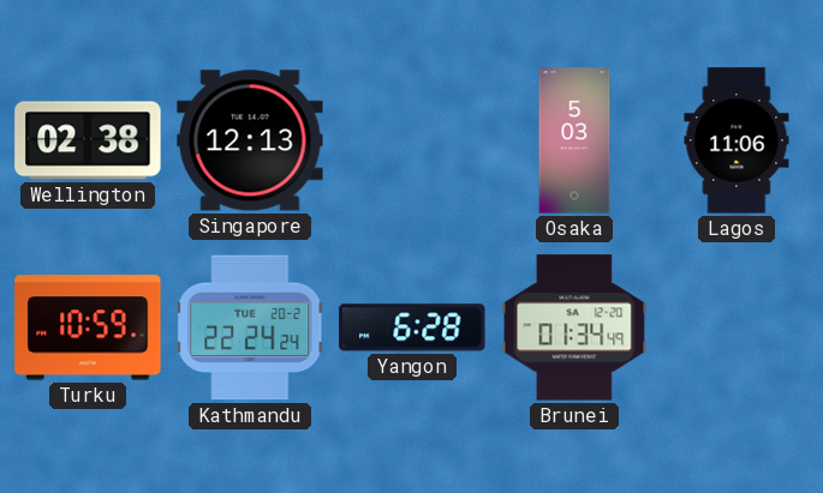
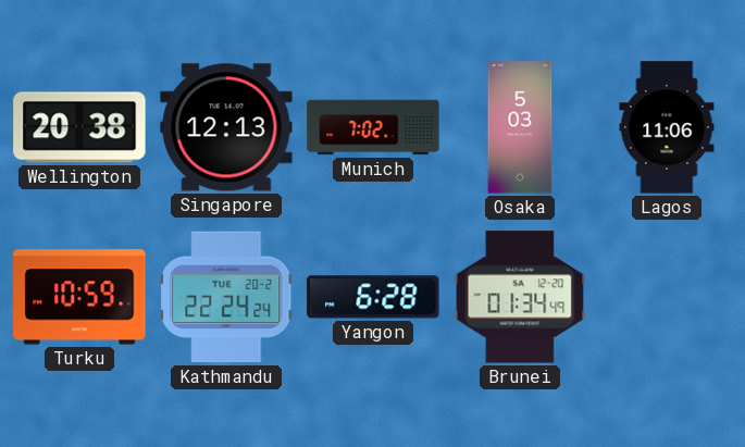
Wellington: 02:38 -> 20:38 (79, 127)
Munich: none -> 7:02 (373, 127)
